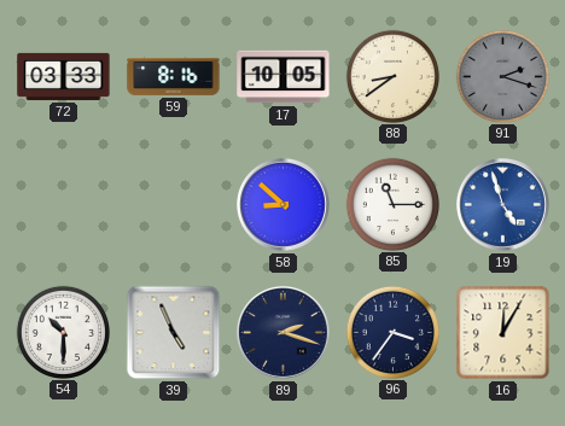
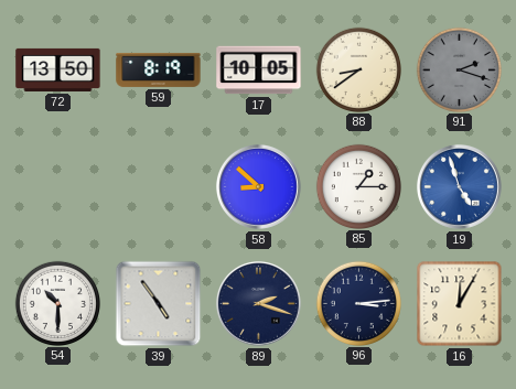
72: 03:33 -> 13:50 (58, 69)
59: 8:16 -> 8:19 (159, 69)
85: 11:15 -> 1:15 (358, 186)
39: 4:56 -> 4:54 (159, 304)
96: 3:36 -> 3:14 (358, 303)
